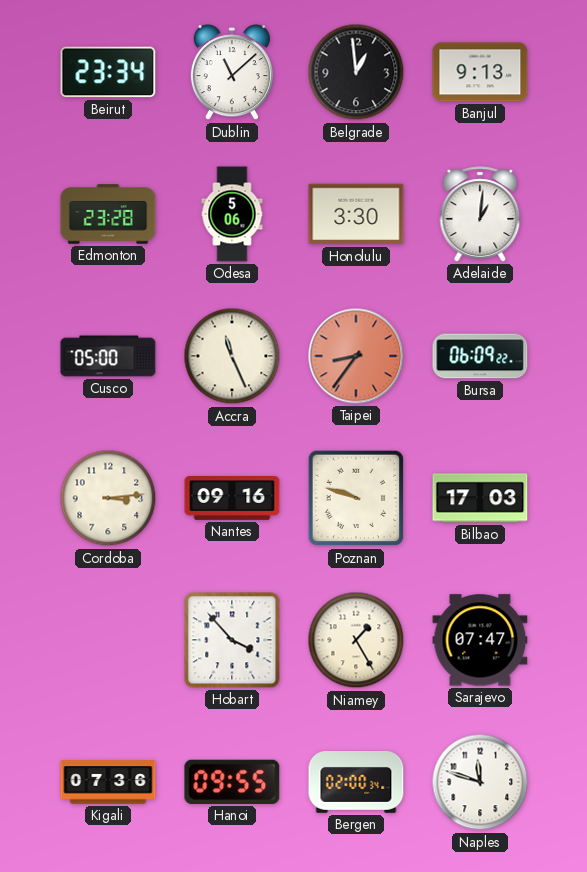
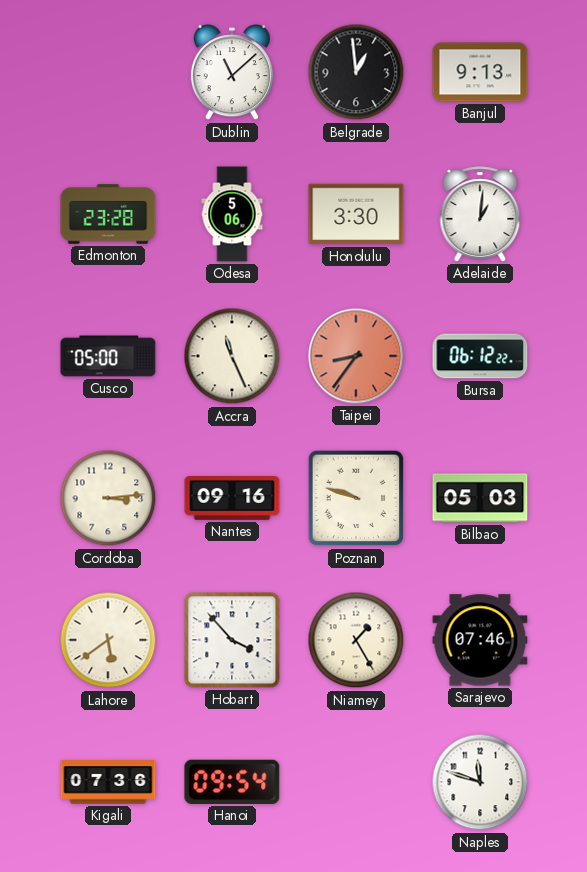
Beirut: 23:34 -> none (108, 72)
Bursa: 06:09 -> 06:12 (480, 356)
Bilbao: 17:03 -> 05:03 (480, 498)
Lahore: none -> 5:39 (108, 640)
Sarajevo: 07:47 -> 07:46 (480, 640)
Hanoi: 09:55 -> 09:54 (232, 782)
Bergen: 02:00 -> none (356, 782)
